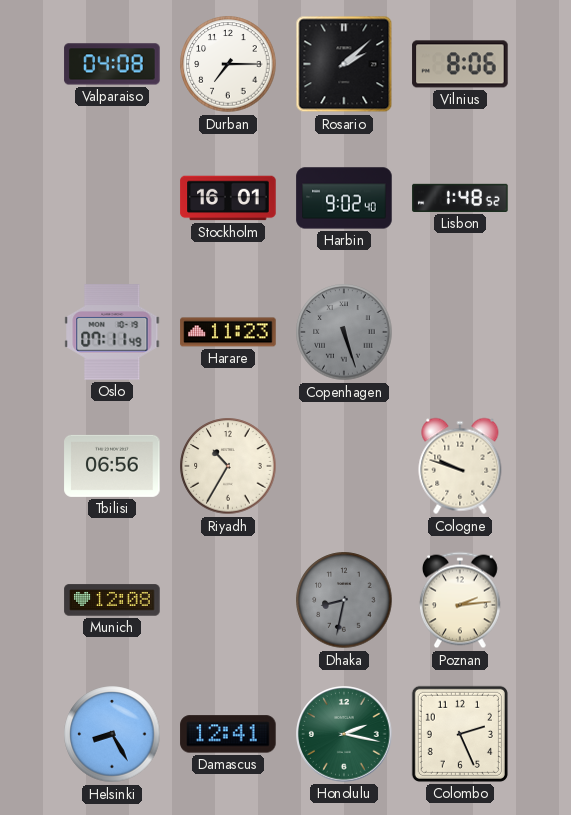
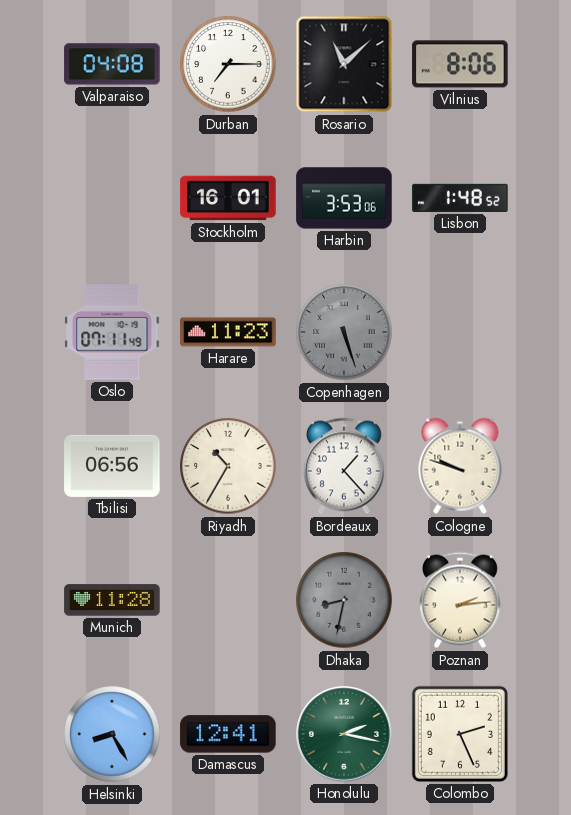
Rosario: 2:08 -> 11:08 (344, 64)
Harbin: 9:02 -> 3:53 (344, 198)
Bordeaux: none -> 1:23 (344, 466)
Munich: 12:08 -> 11:28 (112, 600)
